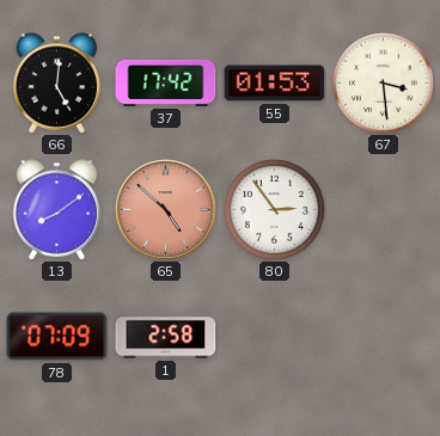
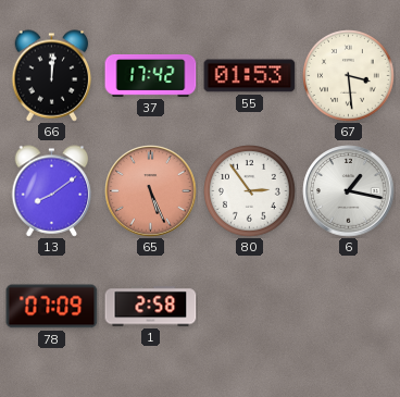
66: 5:01 -> 12:01 (52, 76)
65: 4:52 -> 5:26 (151, 191)
6: none -> 1:17 (349, 191)
